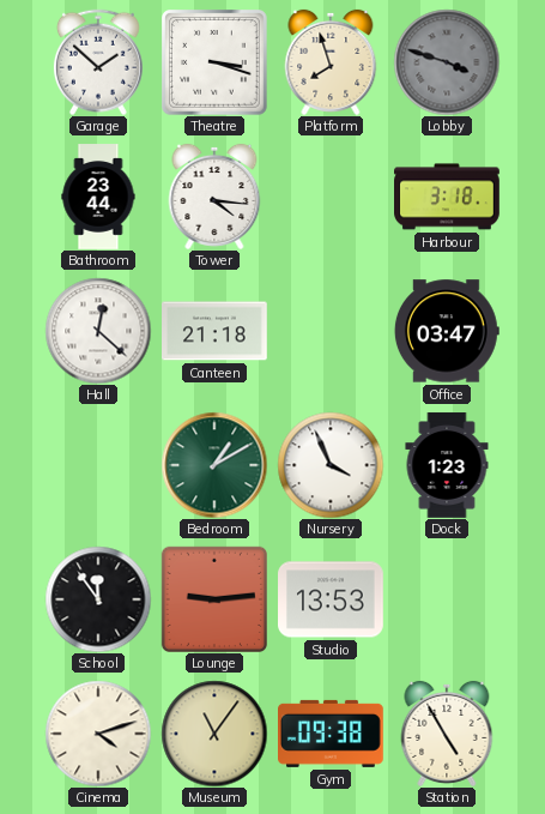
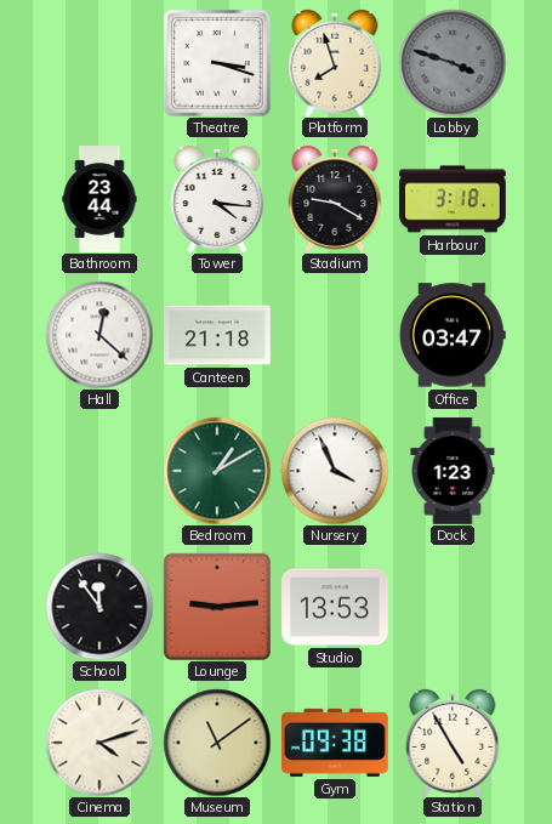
Garage: 1:52 -> none (98, 62)
Stadium: none -> 9:20 (335, 199)
Museum: 11:06 -> 11:09 (217, 743)
